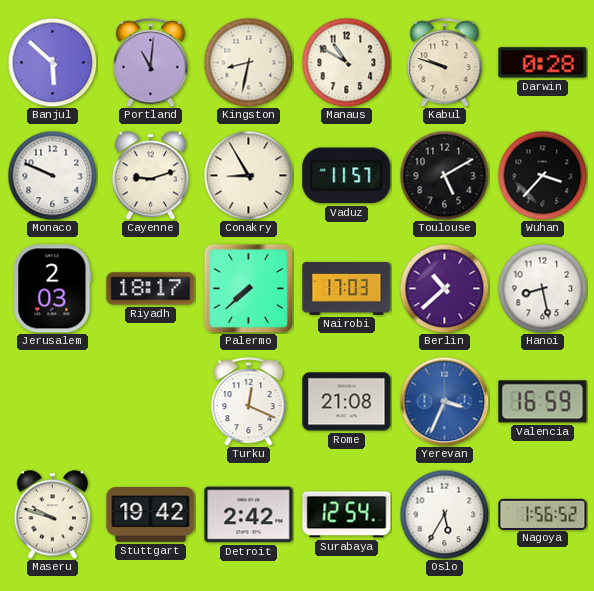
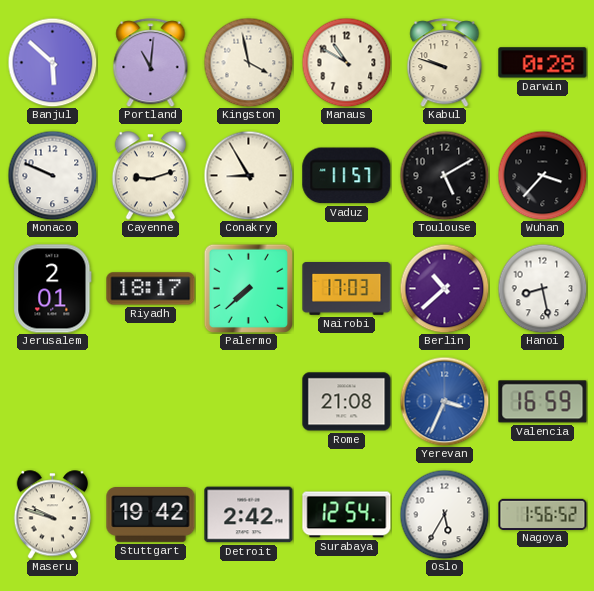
Kingston: 8:32 -> 3:58 (248, 62)
Jerusalem: 2:03 -> 2:01 (53, 289)
Turku: 12:19 -> none (249, 402)
